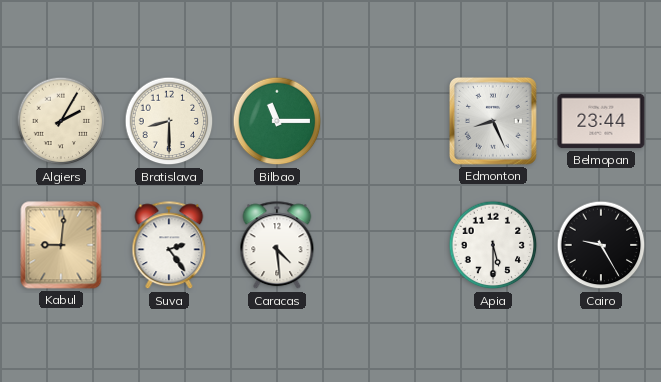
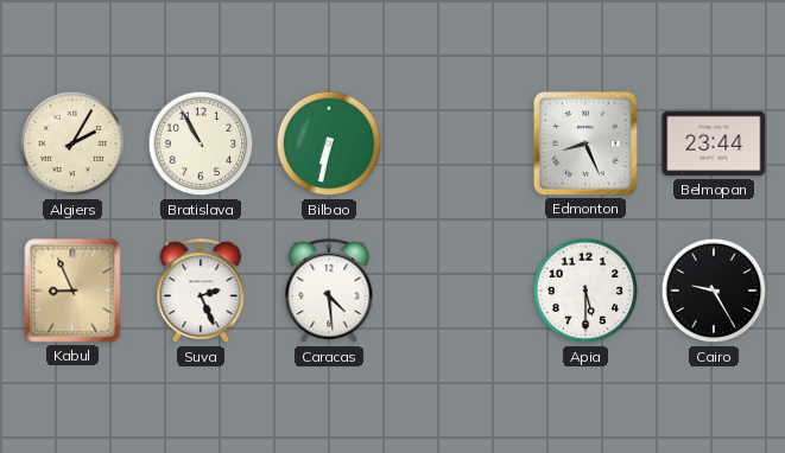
Bratislava: 8:30 -> 10:55 (201, 143)
Bilbao: 11:15 -> 6:32 (329, 143)
Kabul: 9:01 -> 8:56 (72, 291)
Suva: 2:24 -> 2:26 (201, 292)
